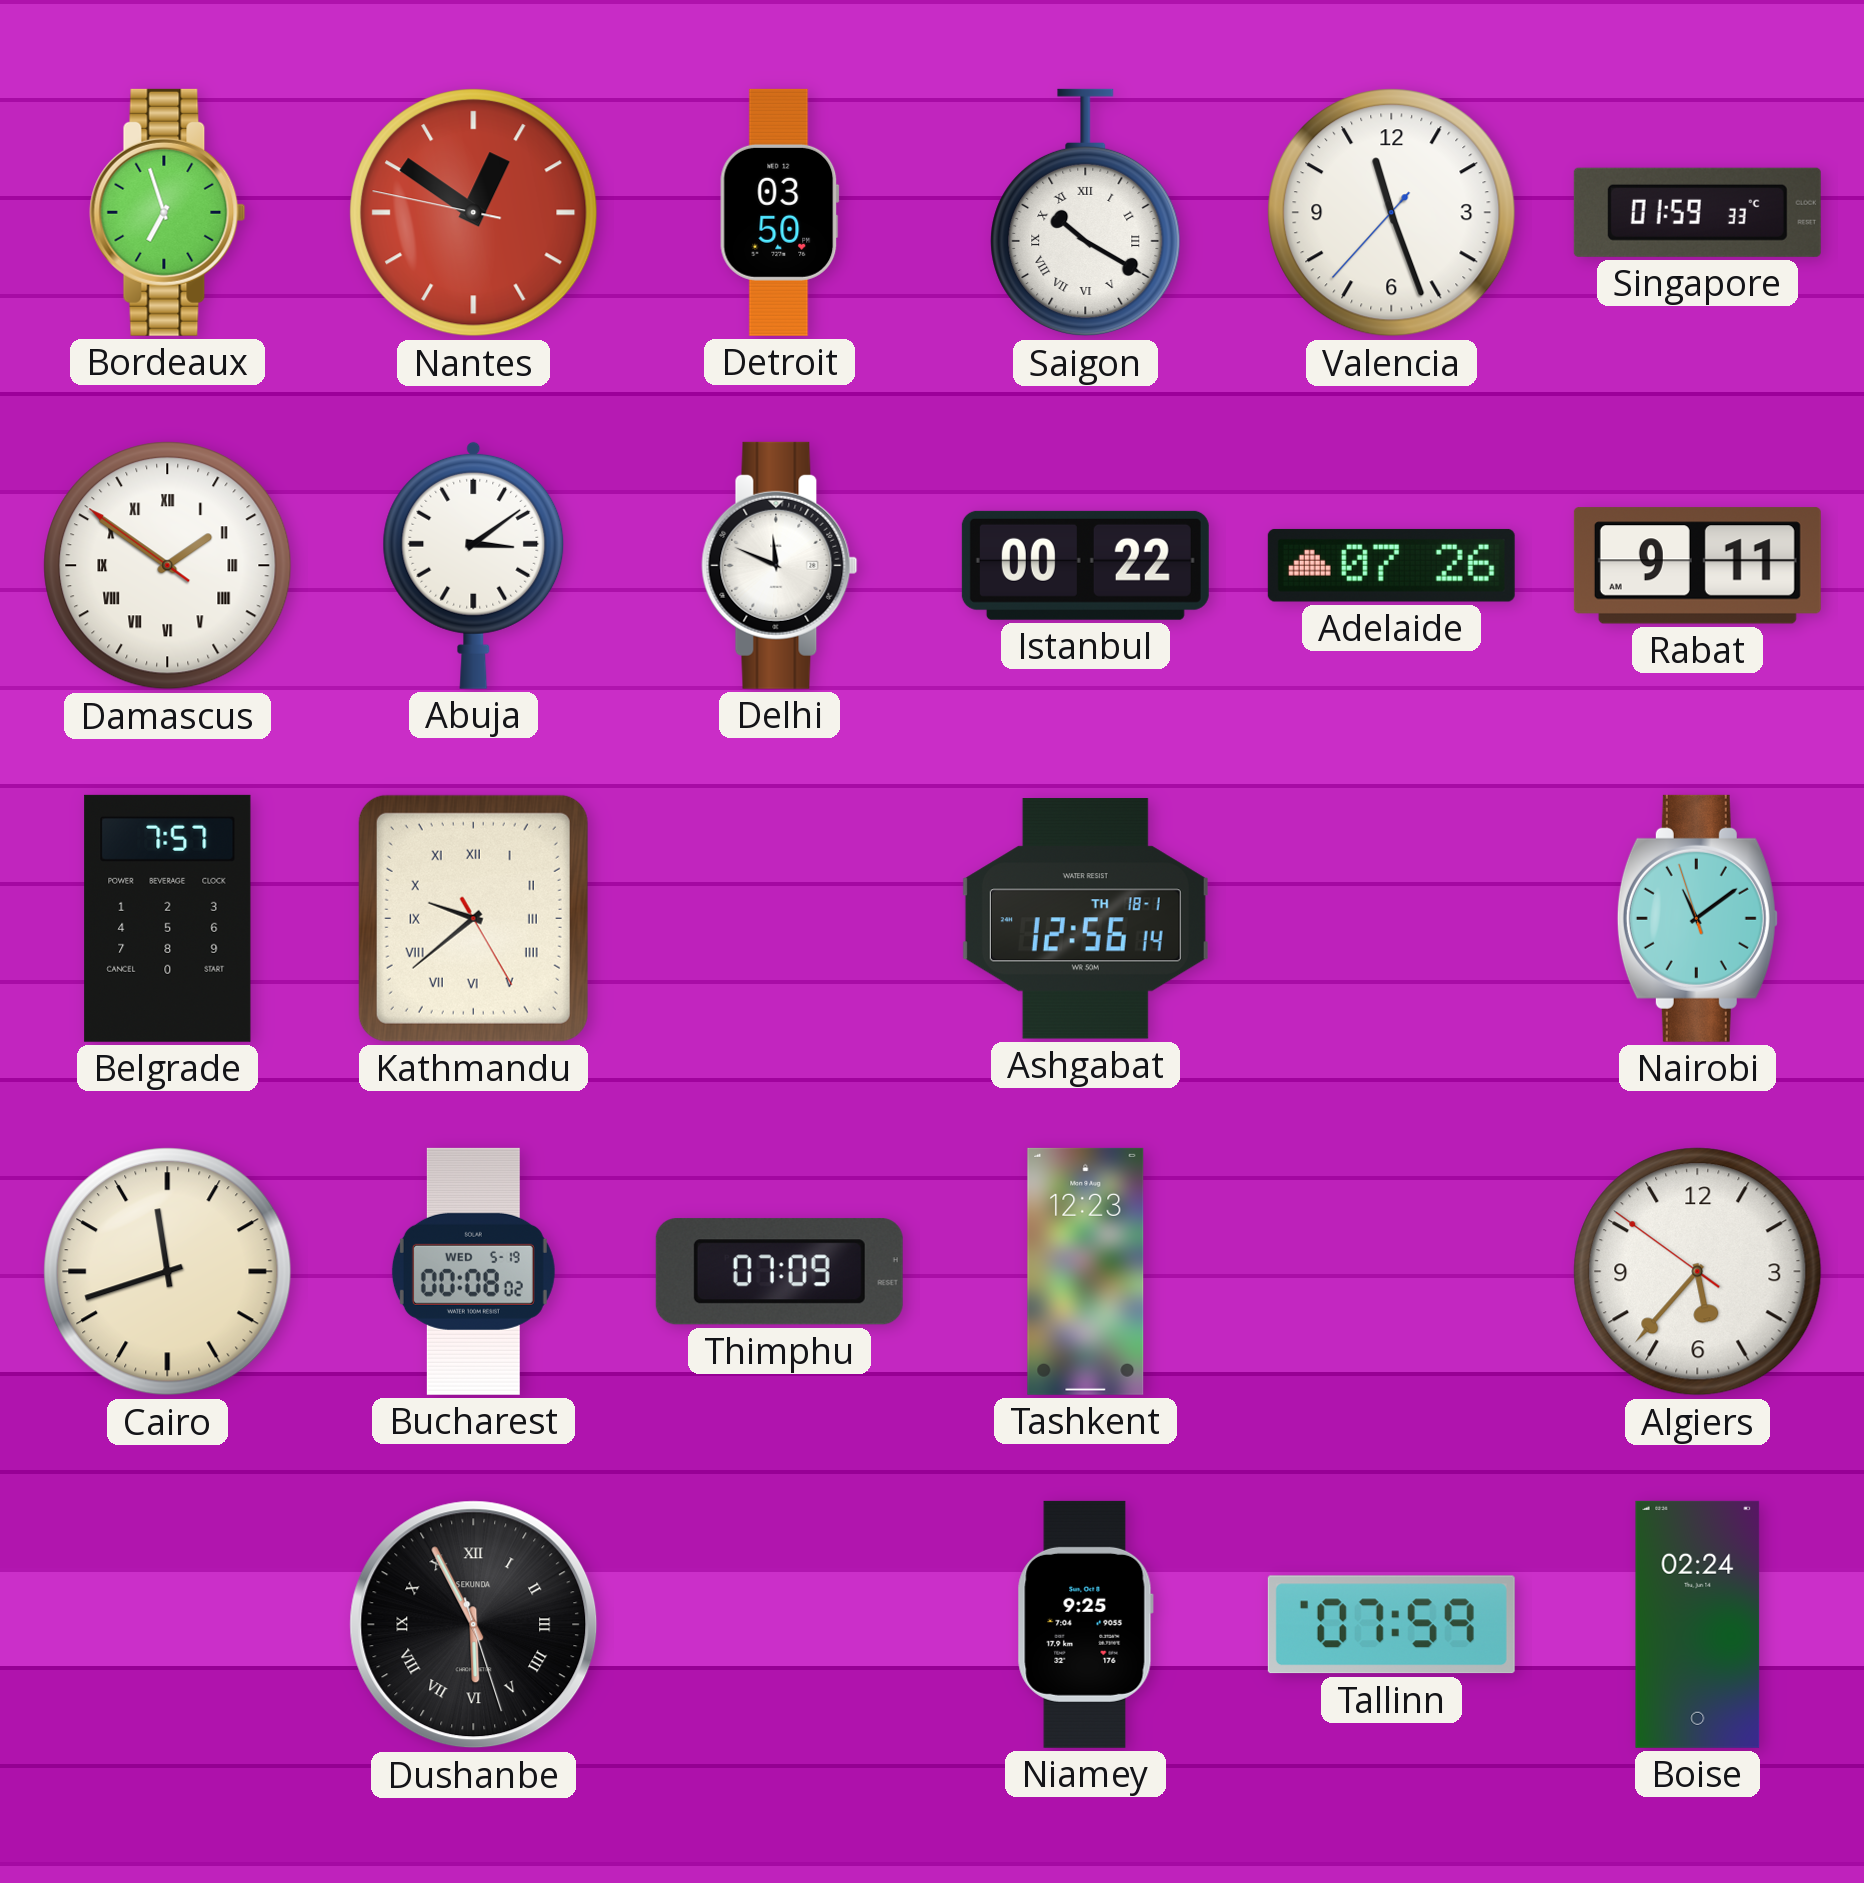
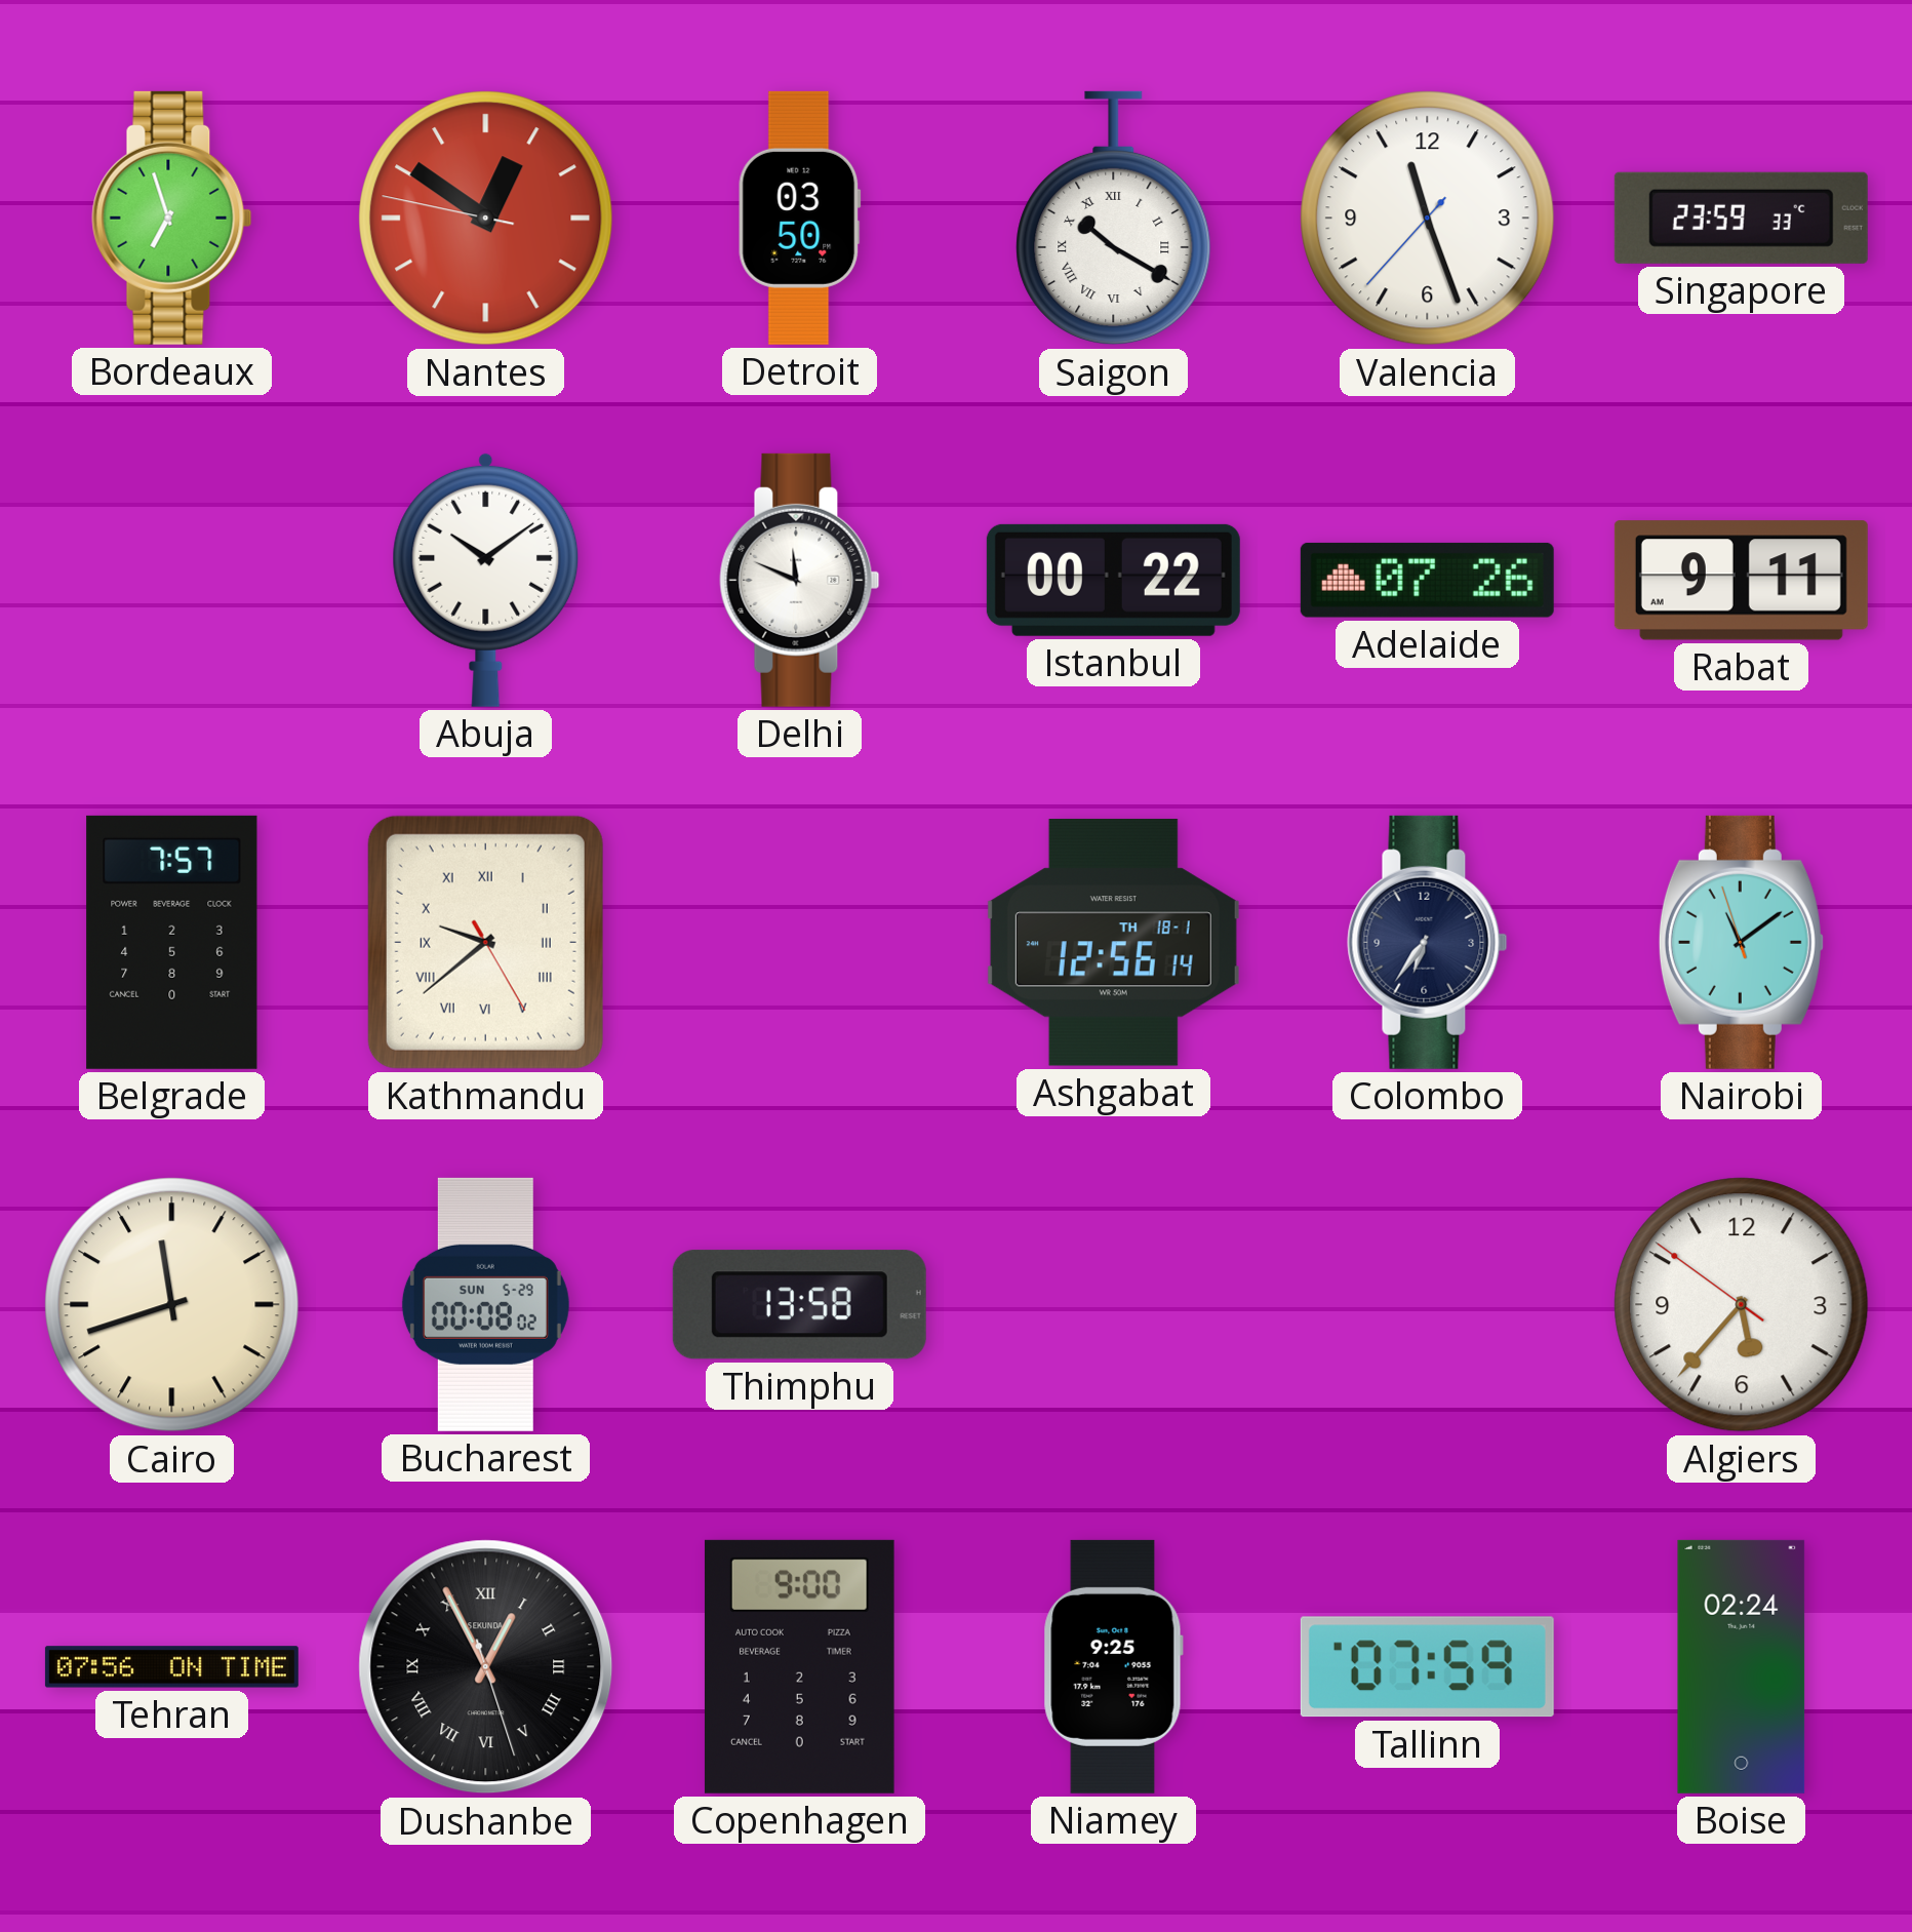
Singapore: 01:59 -> 23:59 (1741, 218)
Damascus: 1:50 -> none (168, 566)
Abuja: 3:09 -> 10:09 (486, 580)
Colombo: none -> 6:36 (1428, 942)
Bucharest date: WED 5-19 -> SUN 5-29 (485, 1304)
Thimphu: 07:09 -> 13:58 (799, 1305)
Tashkent: 12:23 -> none (1086, 1271)
Tehran: none -> 07:56 (171, 1667)
Dushanbe: 5:55 -> 12:55 (486, 1667)
Copenhagen: none -> 9:00 (799, 1666)
